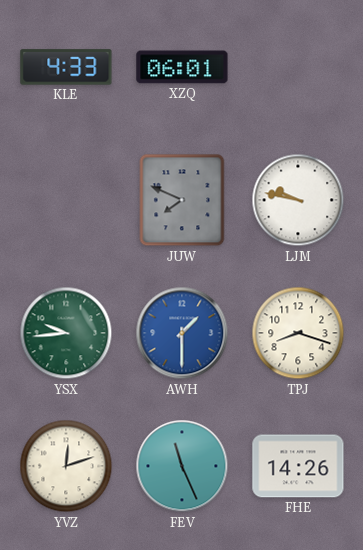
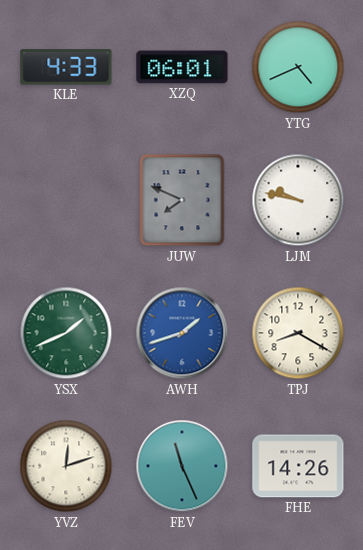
YTG: none -> 4:41 (298, 67)
YSX: 9:44 -> 1:41 (66, 333)
AWH: 1:30 -> 1:42 (182, 333)
TPJ: 8:18 -> 8:20 (298, 333)
